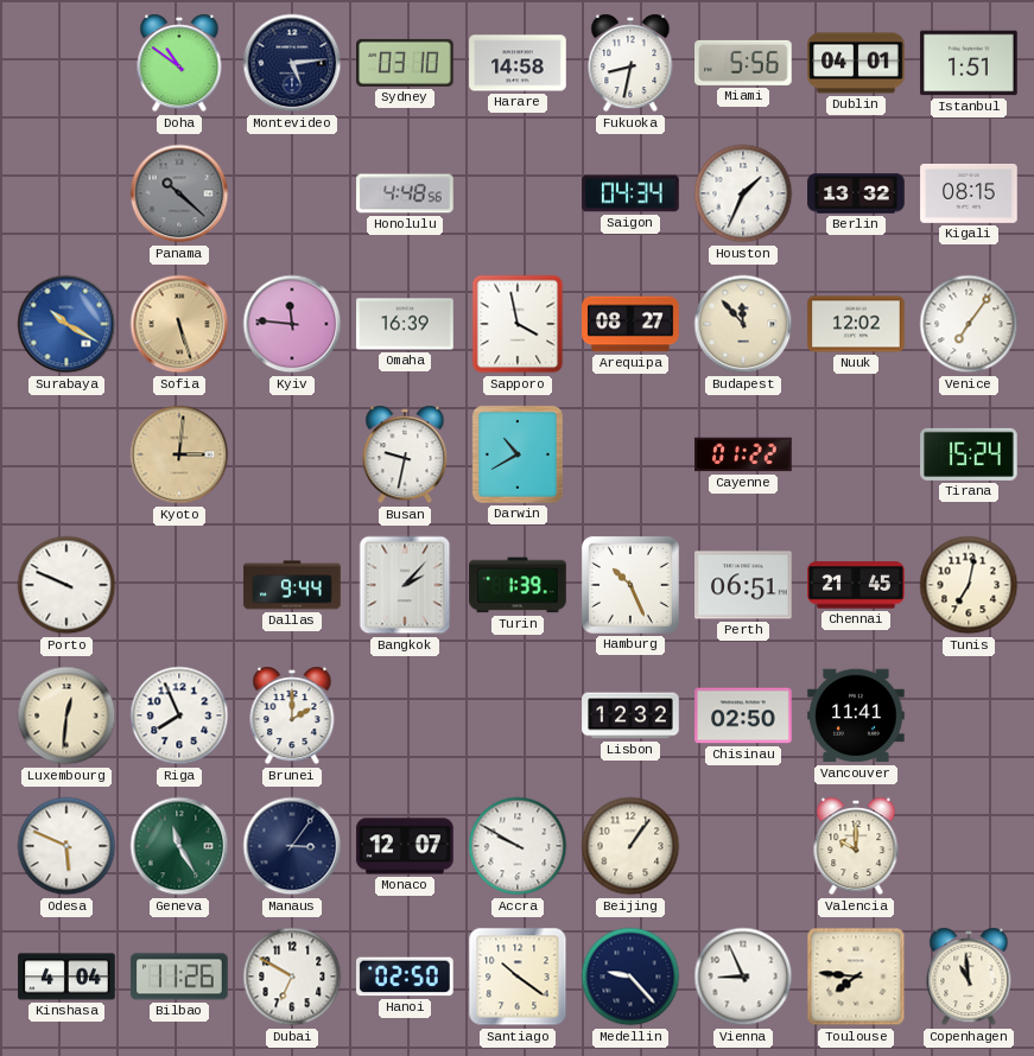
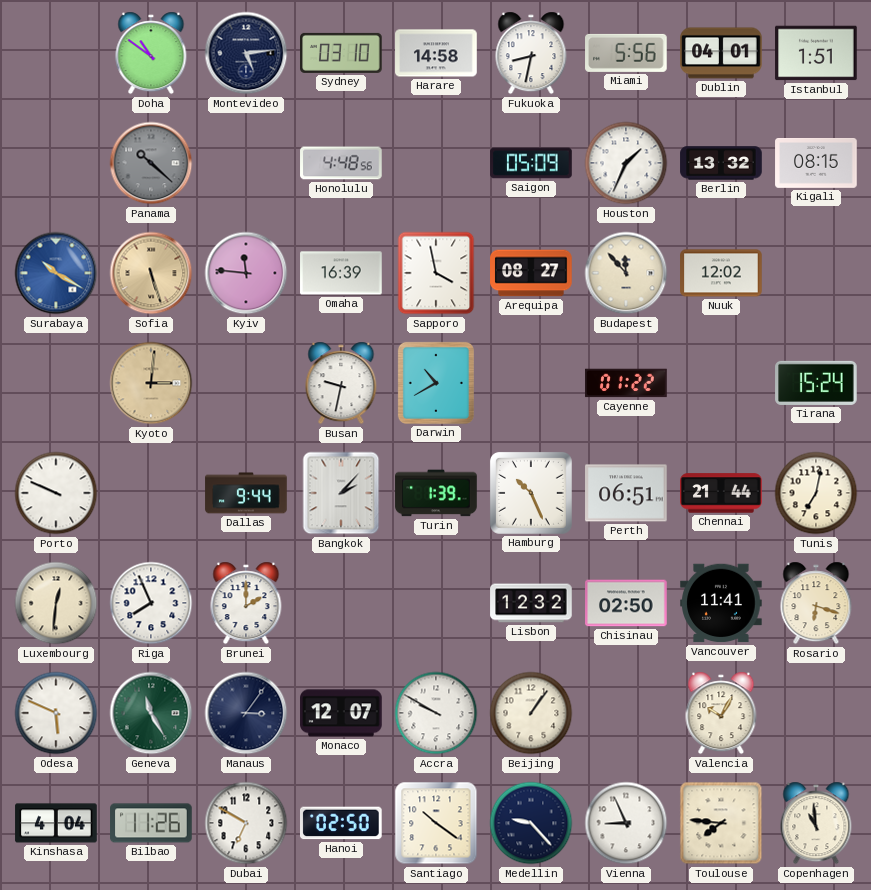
Saigon: 04:34 -> 05:09 (531, 163)
Venice: 7:06 -> none (969, 324)
Chennai: 21:45 -> 21:44 (721, 493)
Rosario: none -> 6:18 (816, 603)
Valencia: 10:00 -> 10:05 (721, 713)
